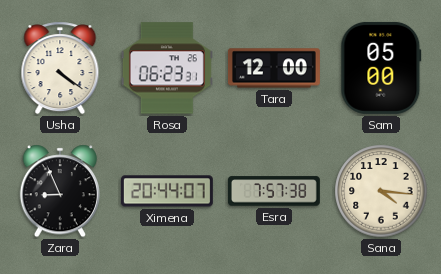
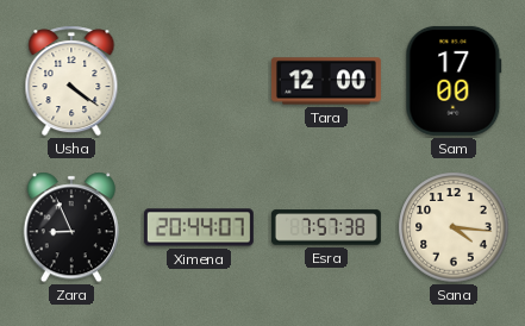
Rosa: 06:23 -> none (167, 68)
Sam: 05:00 -> 17:00 (454, 81)
